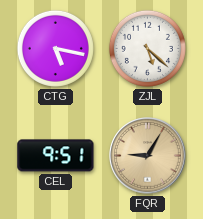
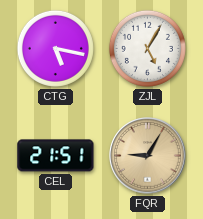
ZJL: 5:22 -> 5:05 (147, 48)
CEL: 9:51 -> 21:51 (56, 156)
